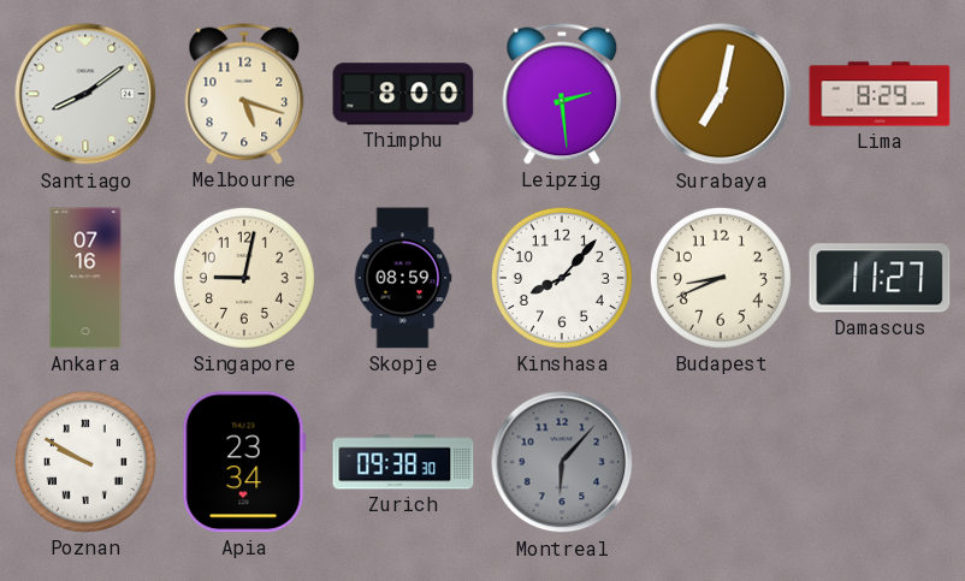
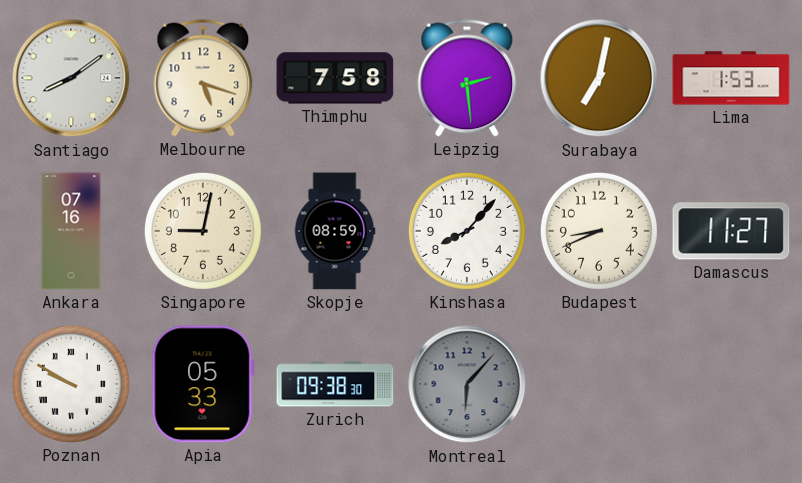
Thimphu: 8:00 -> 7:58 (335, 78)
Lima: 8:29 -> 1:53 (731, 78)
Apia: 23:34 -> 05:33 (203, 384)
